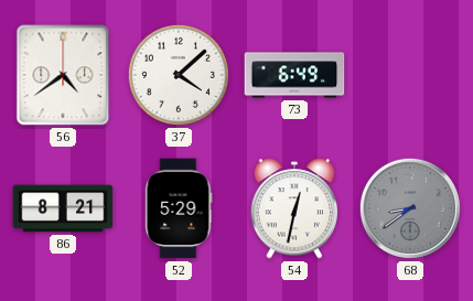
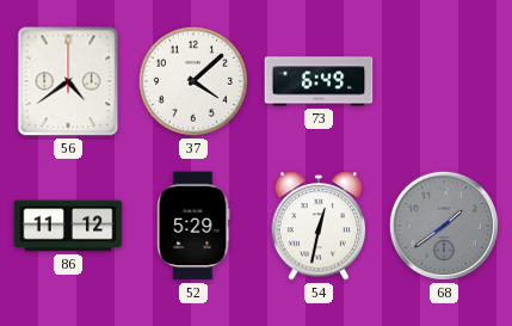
86: 8:21 -> 11:12 (68, 226)
68: 8:39 -> 1:39 (444, 226)
